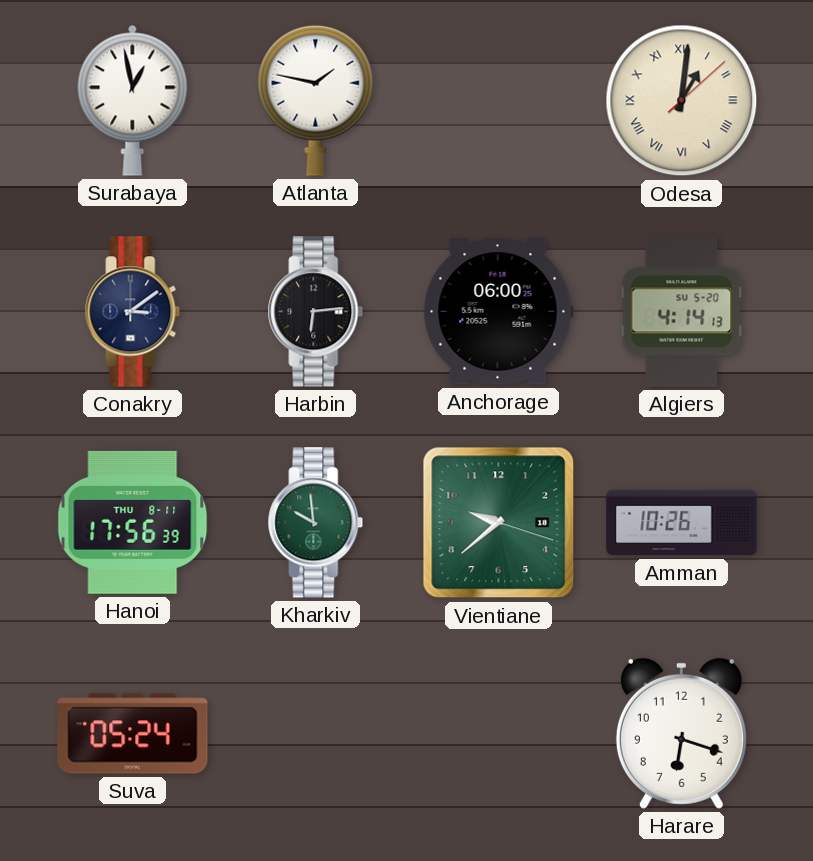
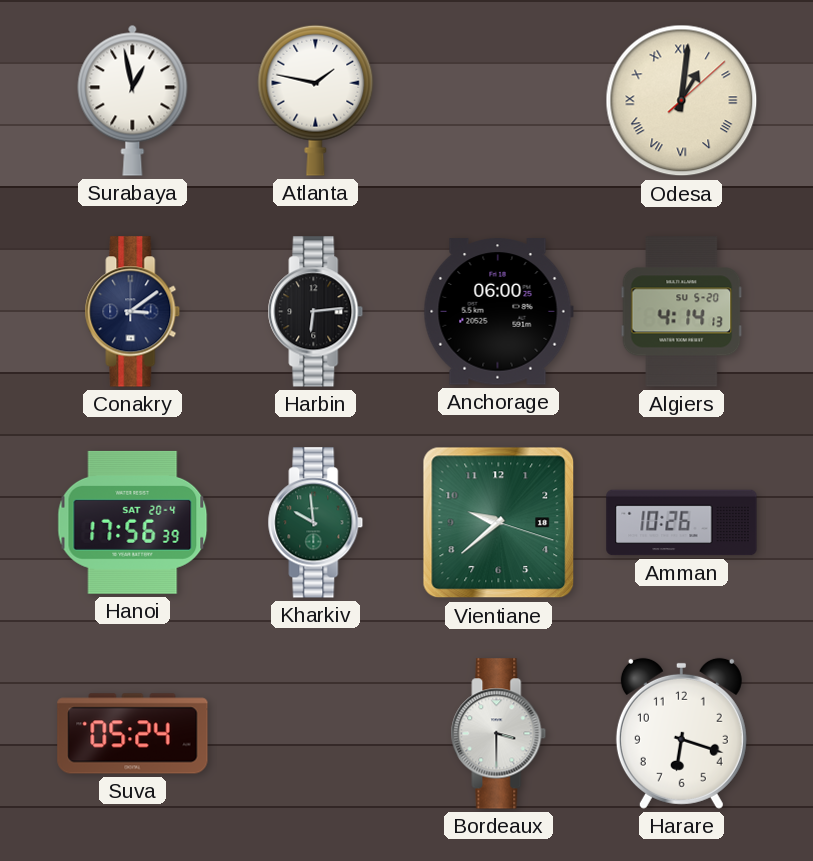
Hanoi date: THU 8-11 -> SAT 20-4 (133, 522)
Bordeaux: none -> 3:30 (499, 734)
